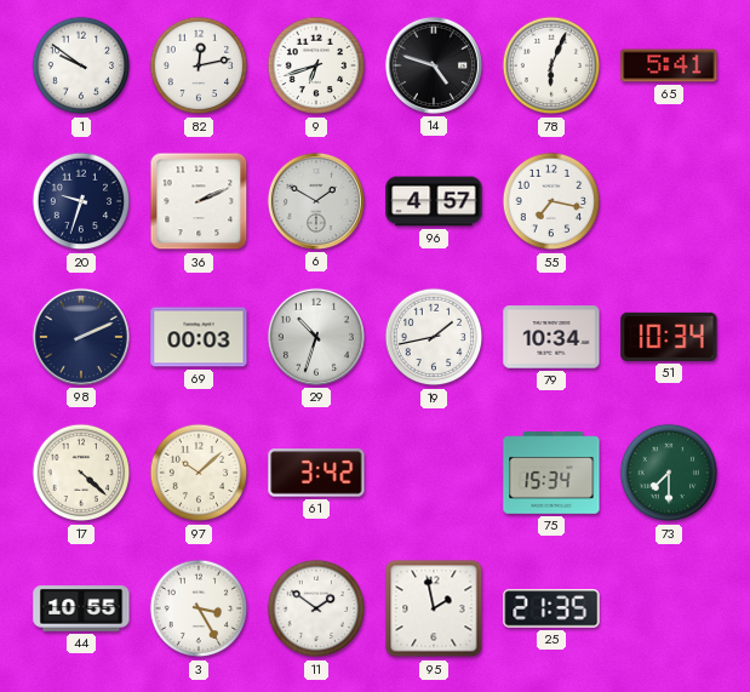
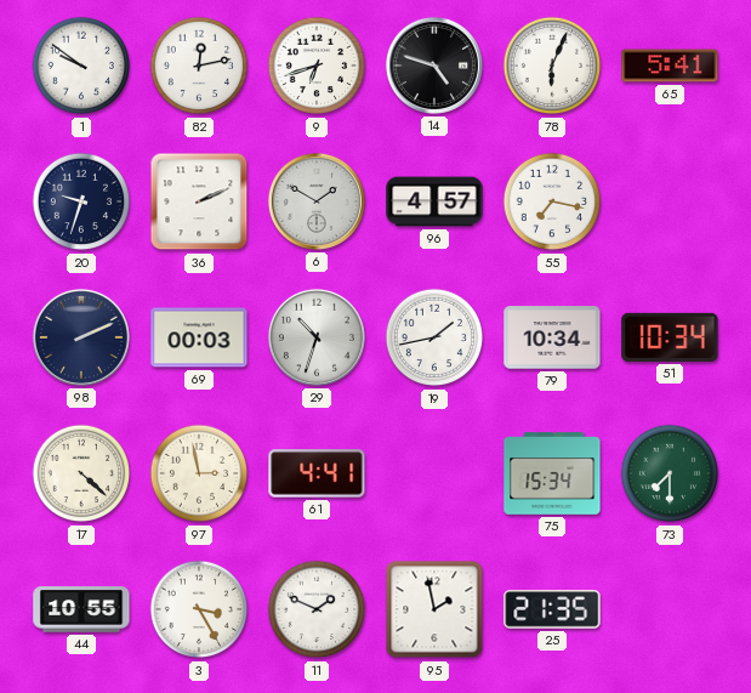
97: 10:08 -> 2:58 (199, 473)
61: 3:42 -> 4:41 (317, 473)
11: 1:51 -> 1:49 (317, 609)
